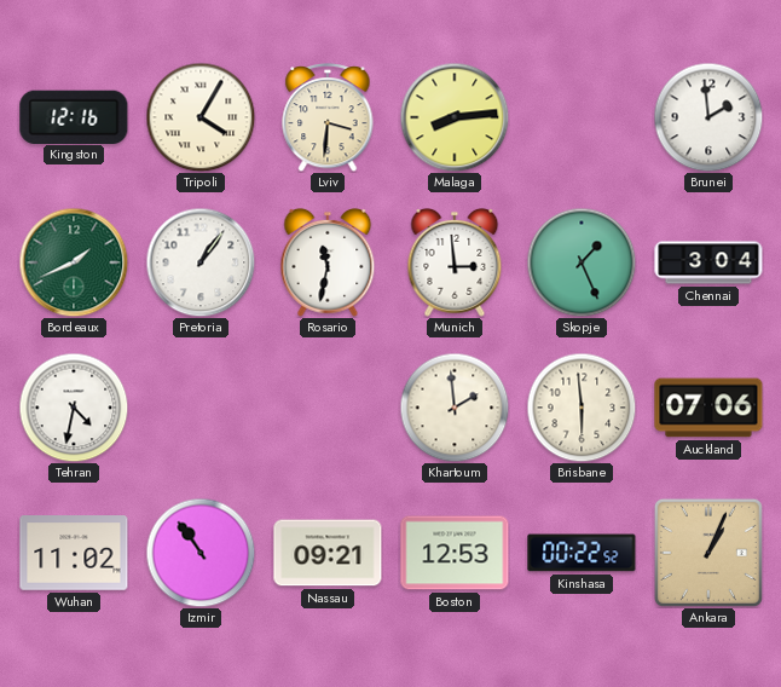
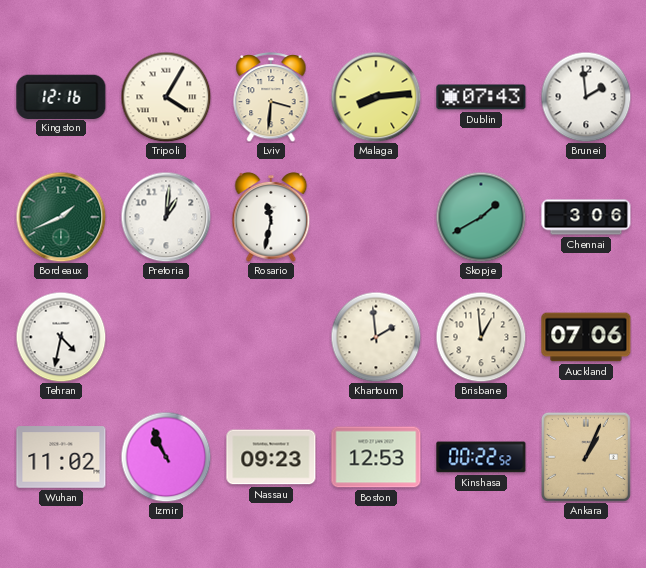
Dublin: none -> 07:43 (481, 97)
Pretoria: 1:06 -> 1:01 (166, 217)
Munich: 2:59 -> none (455, 262)
Skopje: 1:26 -> 1:40 (481, 217)
Chennai: 3:04 -> 3:06 (586, 217)
Brisbane: 5:59 -> 12:59 (481, 337)
Izmir: 10:54 -> 10:56 (166, 457)
Nassau: 09:21 -> 09:23 (271, 457)
